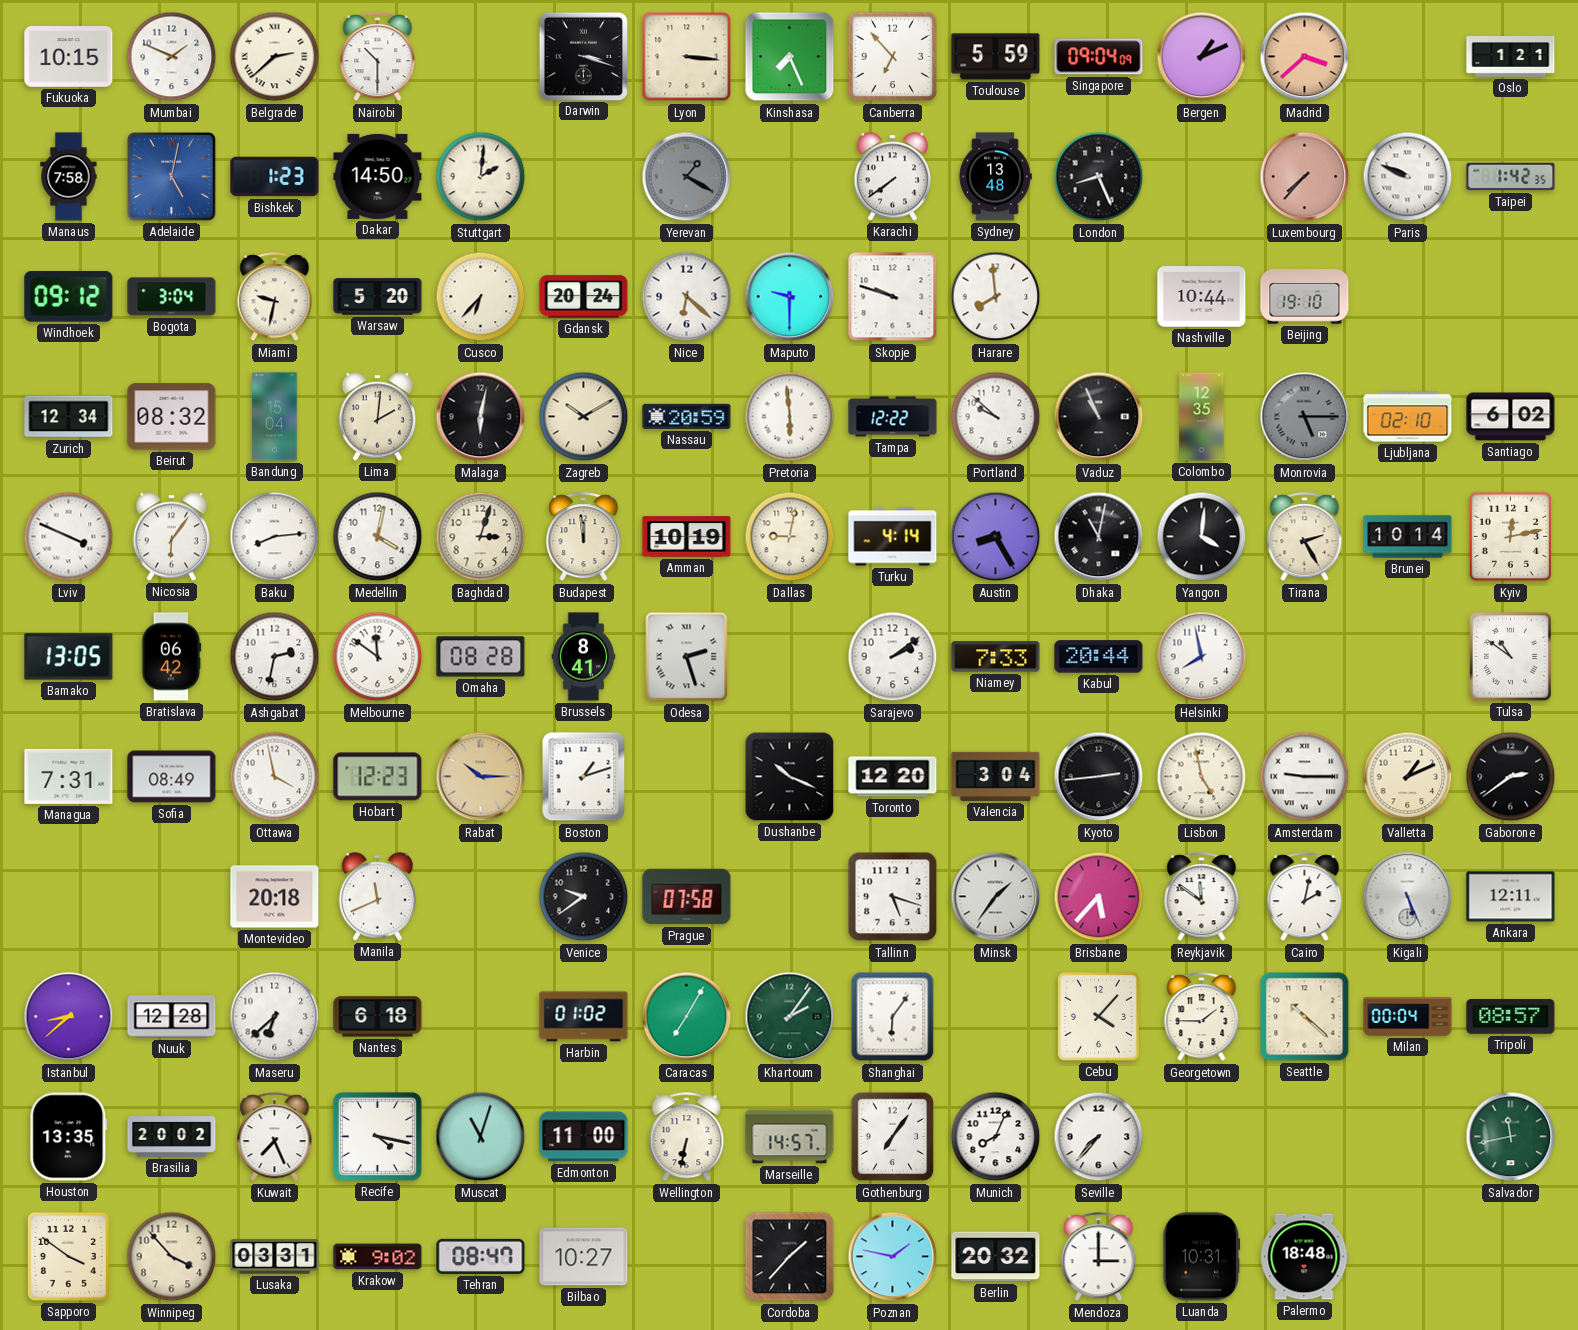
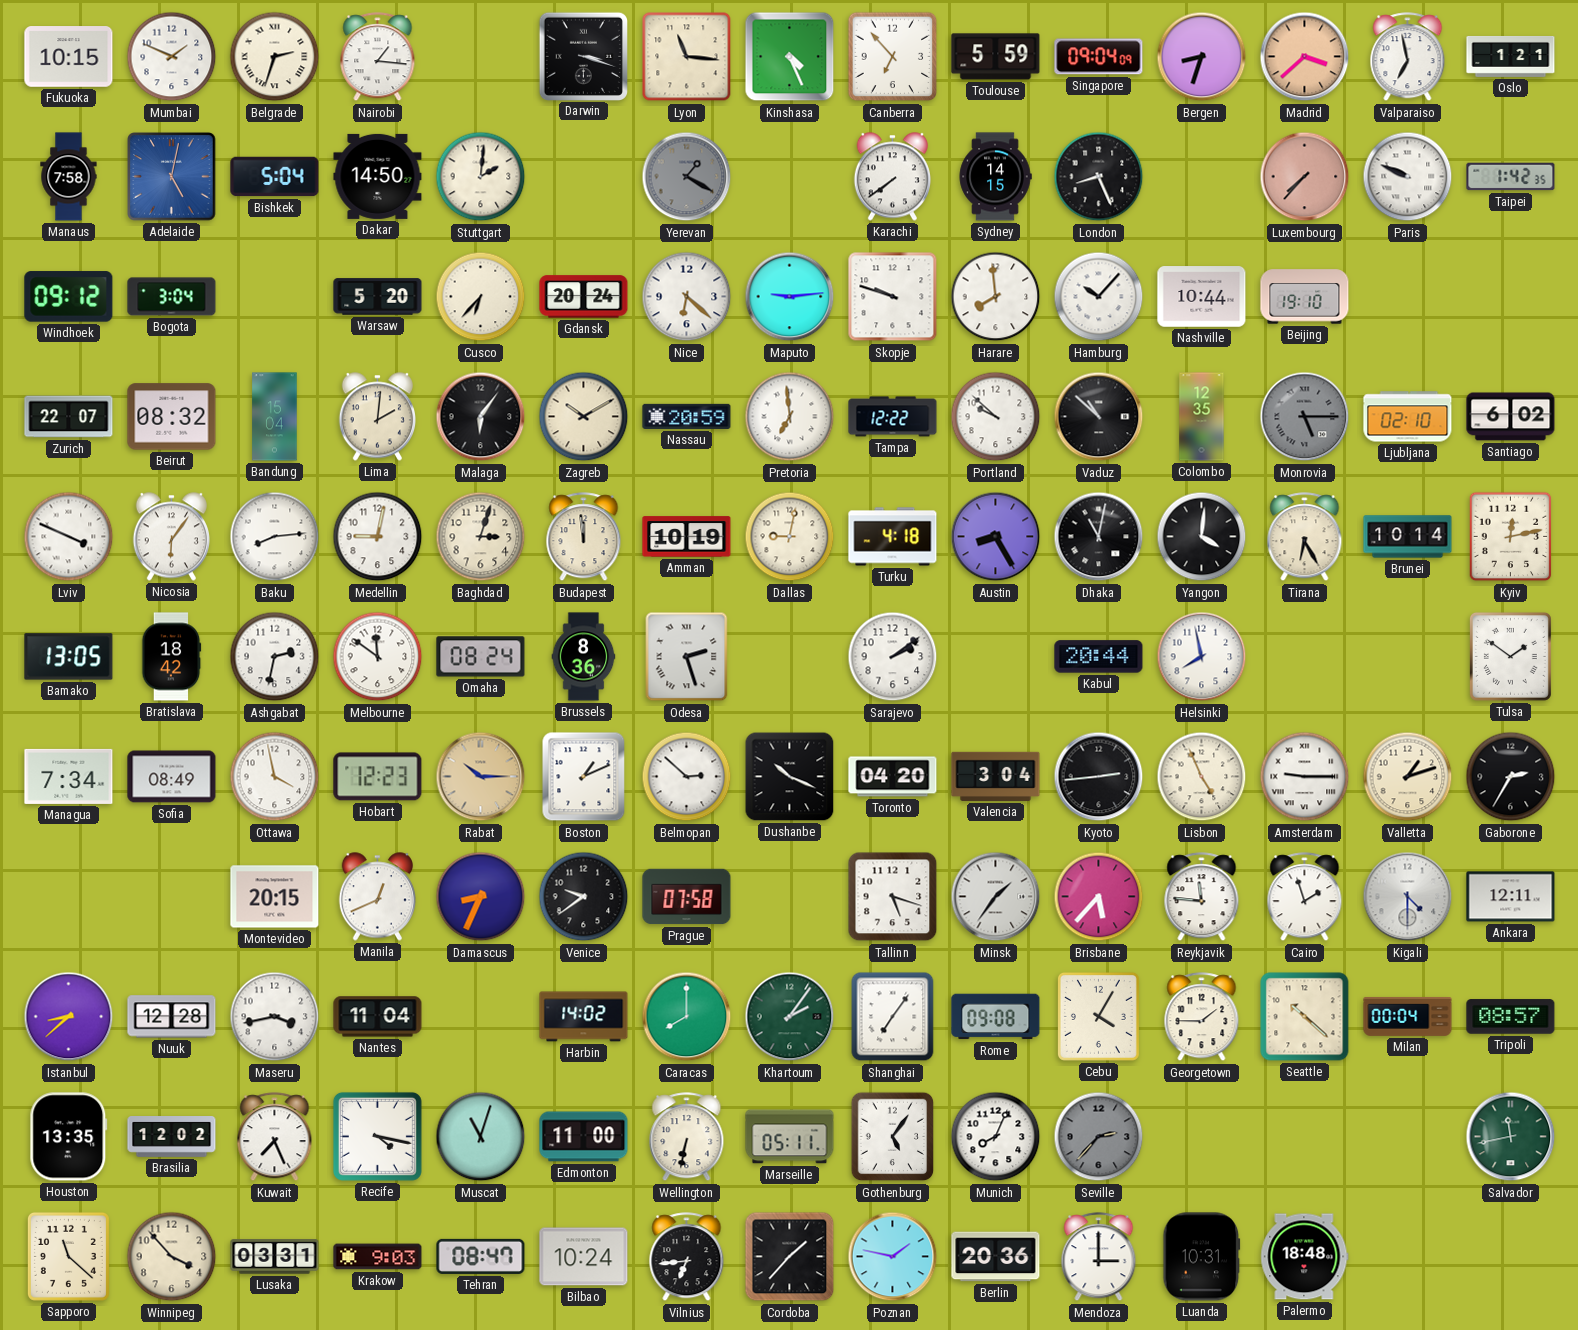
Belgrade: 2:38 -> 2:33 (275, 57)
Nairobi: 10:30 -> 1:16 (378, 57)
Lyon: 3:16 -> 11:16 (687, 57)
Kinshasa: 7:26 -> 4:26 (790, 57)
Bergen: 1:11 -> 8:33 (1202, 57)
Valparaiso: none -> 6:58 (1408, 57)
Bishkek: 1:23 -> 5:04 (275, 177)
Sydney: 13:48 -> 14:15 (995, 177)
Miami: 9:32 -> none (275, 297)
Maputo: 9:30 -> 9:14 (790, 297)
Hamburg: none -> 10:07 (1099, 297)
Zurich: 12:34 -> 22:07 (69, 417)
Malaga: 6:02 -> 6:06 (481, 417)
Pretoria: 5:59 -> 6:59 (790, 417)
Vaduz: 10:56 -> 10:52 (1099, 417)
Medellin: 4:02 -> 9:02 (378, 537)
Turku: 4:14 -> 4:18 (893, 537)
Tirana: 2:25 -> 6:25 (1305, 537)
Bratislava: 06:42 -> 18:42 (171, 657)
Omaha: 08:28 -> 08:24 (481, 657)
Brussels: 8:41 -> 8:36 (584, 657)
Niamey: 7:33 -> none (996, 657)
Tulsa: 10:51 -> 1:51 (1510, 656)
Managua: 7:31 -> 7:34 (69, 776)
Boston: 1:12 -> 1:11 (584, 777)
Belmopan: none -> 2:52 (687, 777)
Toronto: 12:20 -> 04:20 (893, 777)
Lisbon: 4:58 -> 4:56 (1202, 777)
Valletta: 1:11 -> 1:12 (1408, 777)
Gaborone: 2:39 -> 2:35 (1511, 777)
Montevideo: 20:18 -> 20:15 (275, 897)
Manila: 11:41 -> 12:41 (377, 897)
Damascus: none -> 8:34 (481, 897)
Reykjavik: 11:51 -> 11:46 (1202, 897)
Cairo: 2:02 -> 1:57 (1305, 897)
Kigali: 5:26 -> 4:30 (1408, 897)
Maseru: 6:38 -> 3:43 (275, 1017)
Nantes: 6:18 -> 11:04 (378, 1017)
Harbin: 01:02 -> 14:02 (584, 1017)
Caracas: 7:05 -> 8:00 (687, 1017)
Shanghai: 6:06 -> 7:06 (893, 1017)
Rome: none -> 09:08 (996, 1017)
Cebu: 4:07 -> 4:05 (1098, 1016)
Brasilia: 20:02 -> 12:02 (172, 1137)
Marseille: 14:57 -> 05:11 (790, 1137)
Gothenburg: 7:06 -> 5:06 (893, 1137)
Seville: 7:37 -> 2:37 (1099, 1137)
Seville dial: white -> grey (1099, 1137)
Sapporo: 3:51 -> 11:22 (68, 1256)
Krakow: 9:02 -> 9:03 (378, 1257)
Bilbao: 10:27 -> 10:24 (584, 1257)
Vilnius: none -> 6:44 (687, 1257)
Berlin: 20:32 -> 20:36 (996, 1257)
